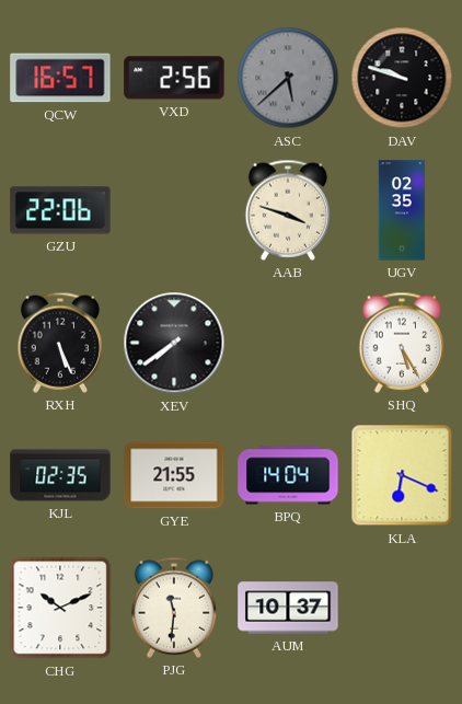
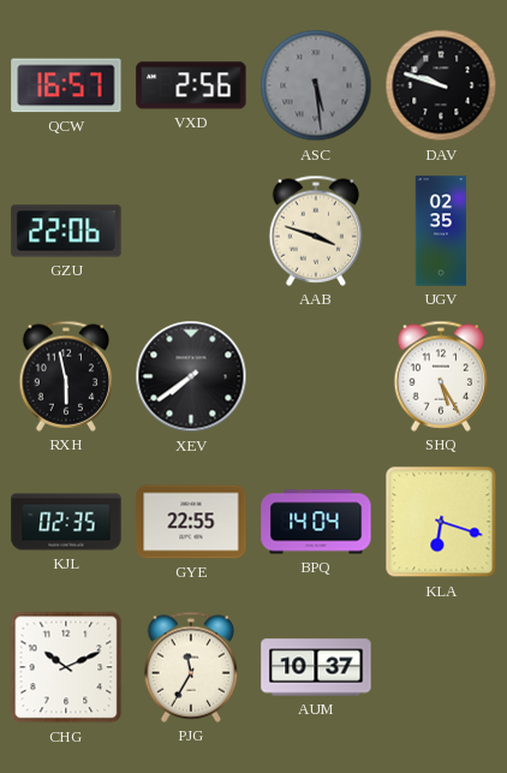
ASC: 5:38 -> 5:29 (316, 85)
RXH: 5:26 -> 5:58 (66, 376)
GYE: 21:55 -> 22:55 (191, 522)
KLA: 6:19 -> 6:18 (441, 522)
PJG: 11:31 -> 11:35 (191, 667)
